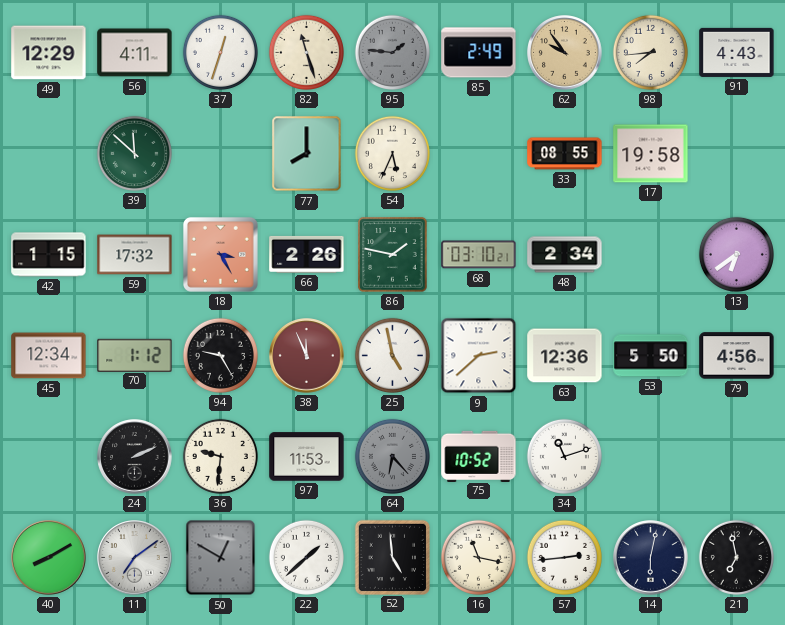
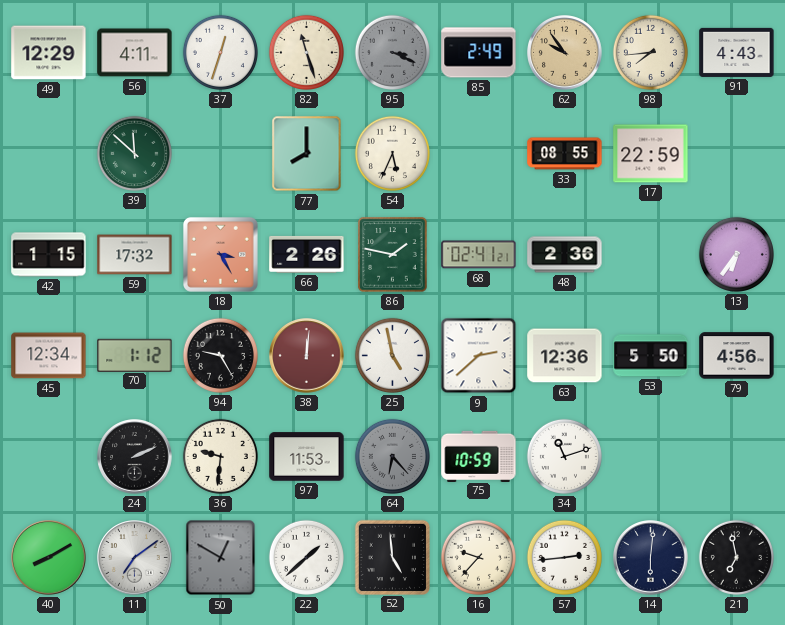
95: 1:46 -> 3:19 (392, 52)
17: 19:58 -> 22:59 (651, 154)
68: 03:10 -> 02:41 (479, 255)
48: 2:34 -> 2:36 (565, 255)
13: 6:39 -> 6:36 (736, 254)
38: 11:56 -> 12:01 (307, 356)
75: 10:52 -> 10:59 (479, 456)
16: 11:17 -> 9:37 (478, 557)
14: 6:02 -> 6:01 (651, 558)
